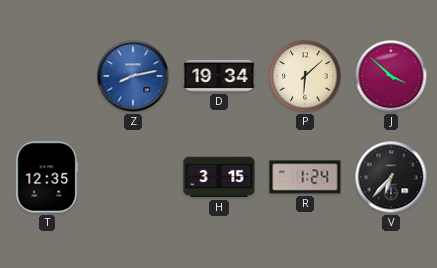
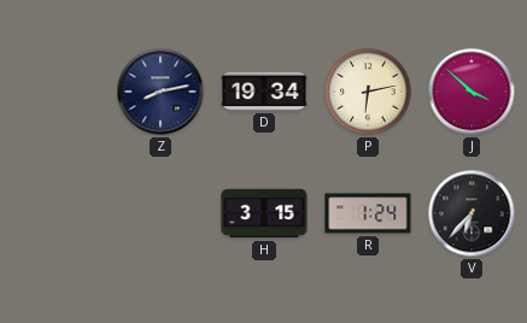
Z dial: blue -> navy (160, 92)
P: 6:08 -> 6:13 (368, 92)
T: 12:35 -> none (47, 177)
